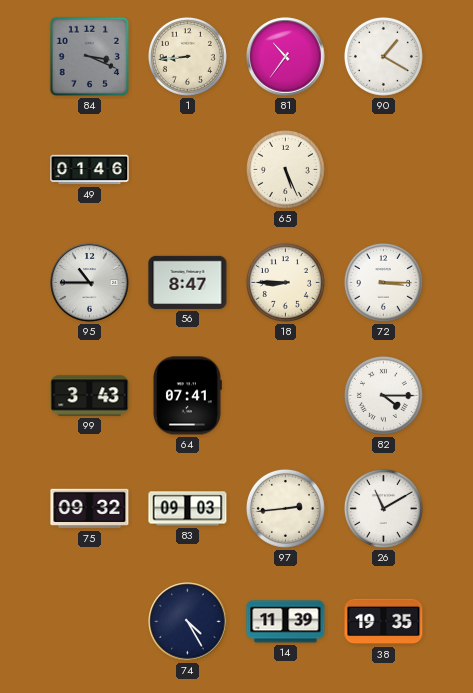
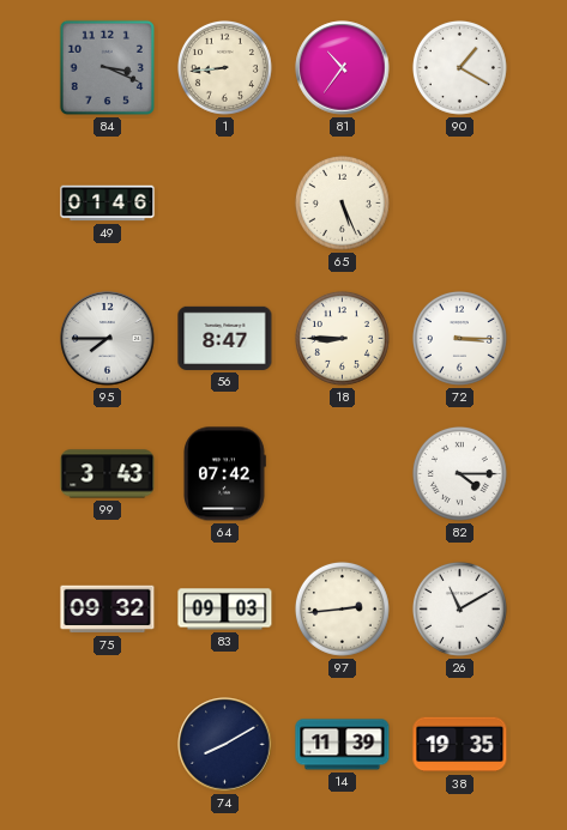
95: 10:45 -> 7:45 (108, 339)
64: 07:41 -> 07:42 (225, 474)
74: 4:25 -> 8:10 (225, 745)
